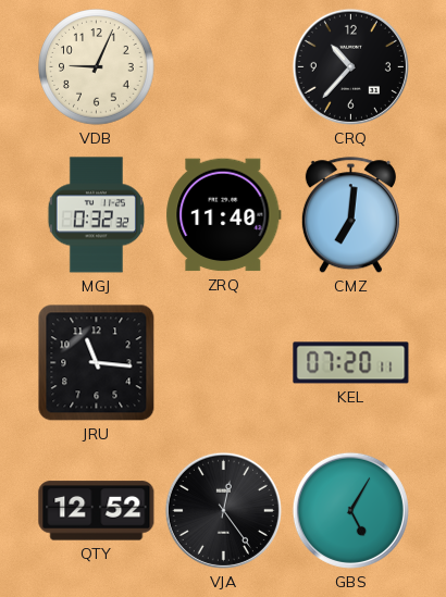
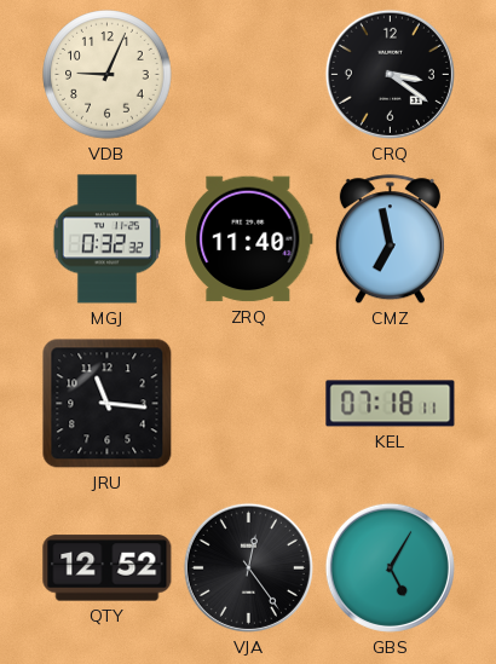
CRQ: 10:37 -> 3:21 (390, 74)
CMZ: 7:01 -> 6:58 (390, 239)
KEL: 07:20 -> 07:18 (391, 404)
